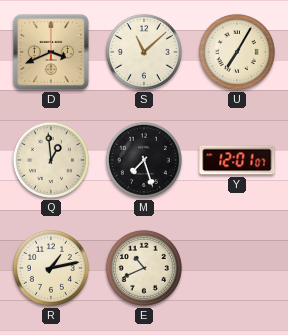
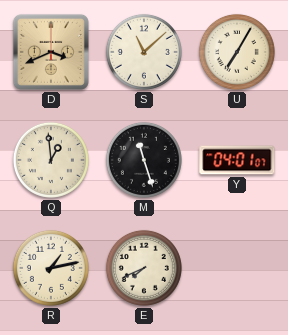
M: 7:27 -> 11:27 (144, 160)
Y: 12:01 -> 04:01 (237, 160)
E: 10:41 -> 7:41 (144, 268)
